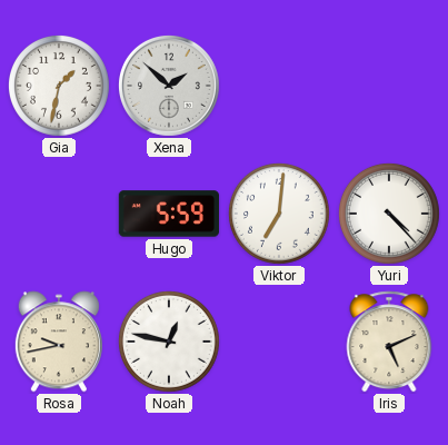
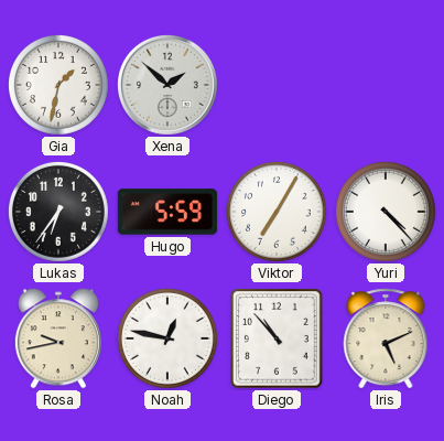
Lukas: none -> 6:36 (58, 212)
Viktor: 7:01 -> 7:05 (277, 212)
Diego: none -> 10:53 (277, 338)
